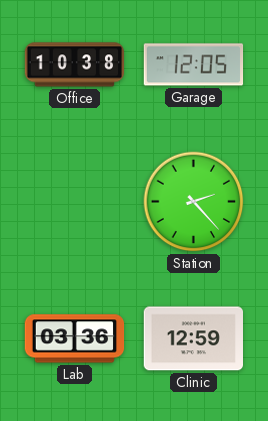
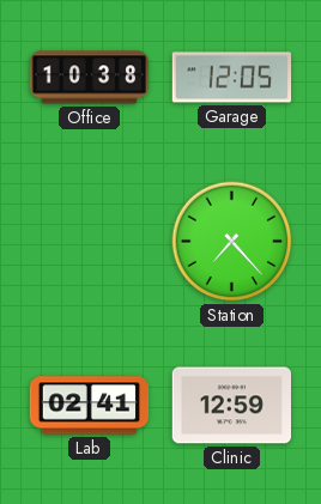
Station: 2:23 -> 7:23 (232, 242)
Lab: 03:36 -> 02:41 (90, 406)
